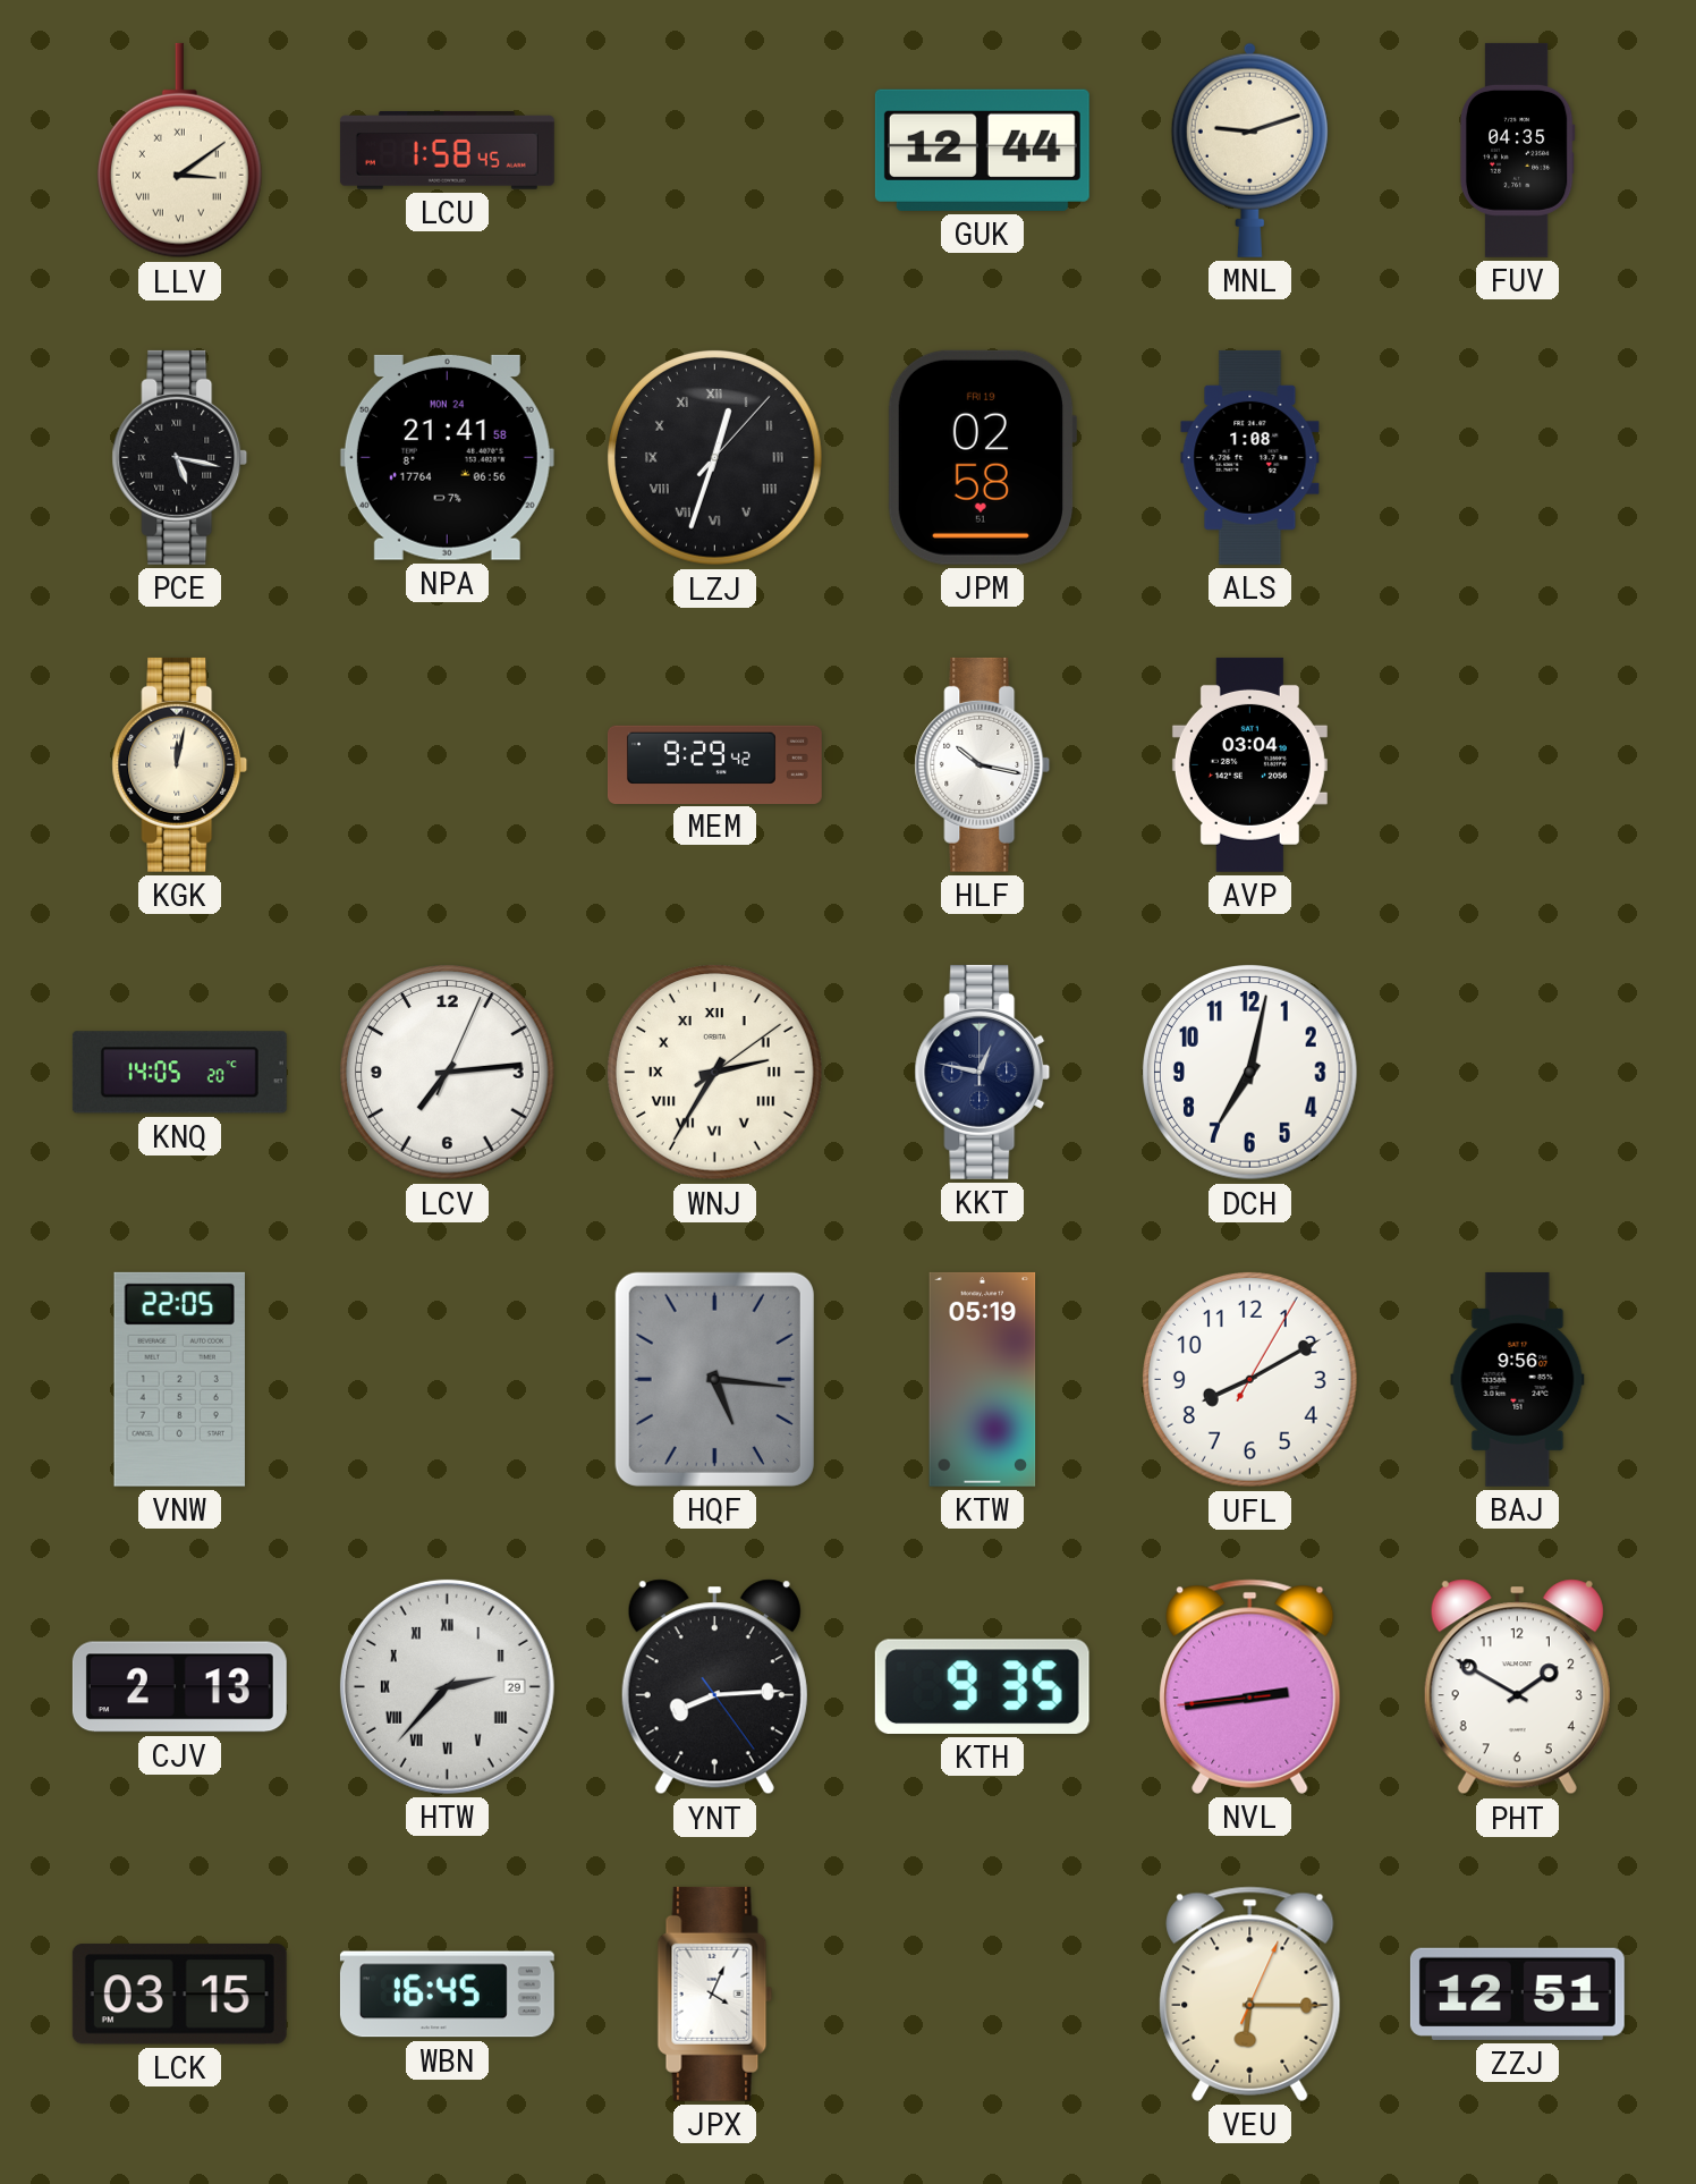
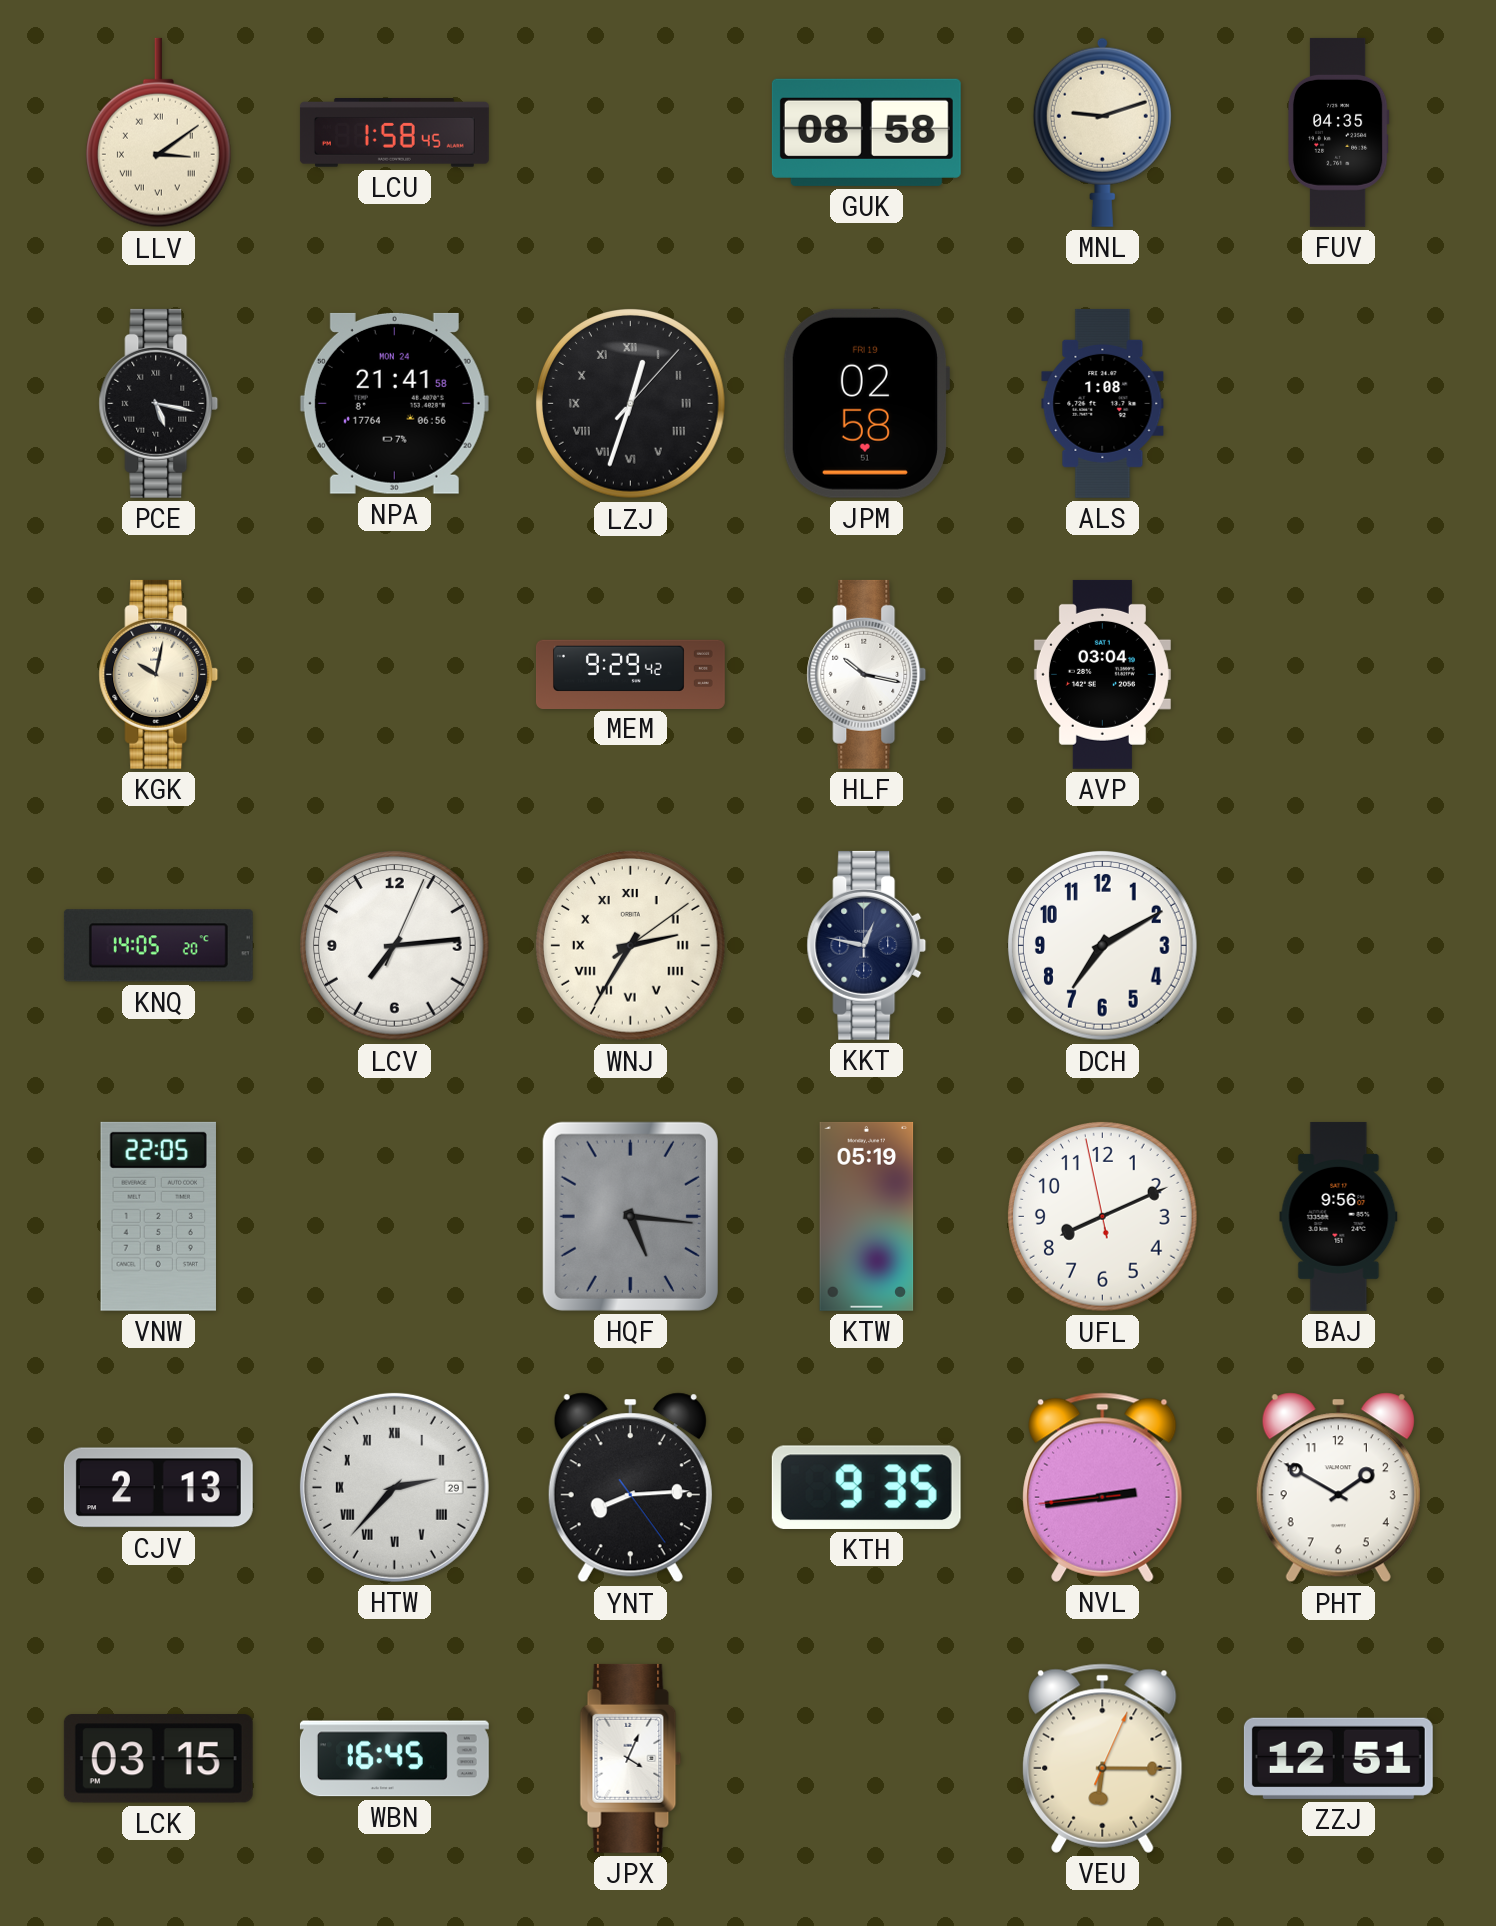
GUK: 12:44 -> 08:58 (866, 132)
KGK: 12:02 -> 10:02 (159, 674)
DCH: 7:02 -> 7:10 (1103, 946)
UFL: 8:10:05 -> 8:10:58 (1103, 1217)
